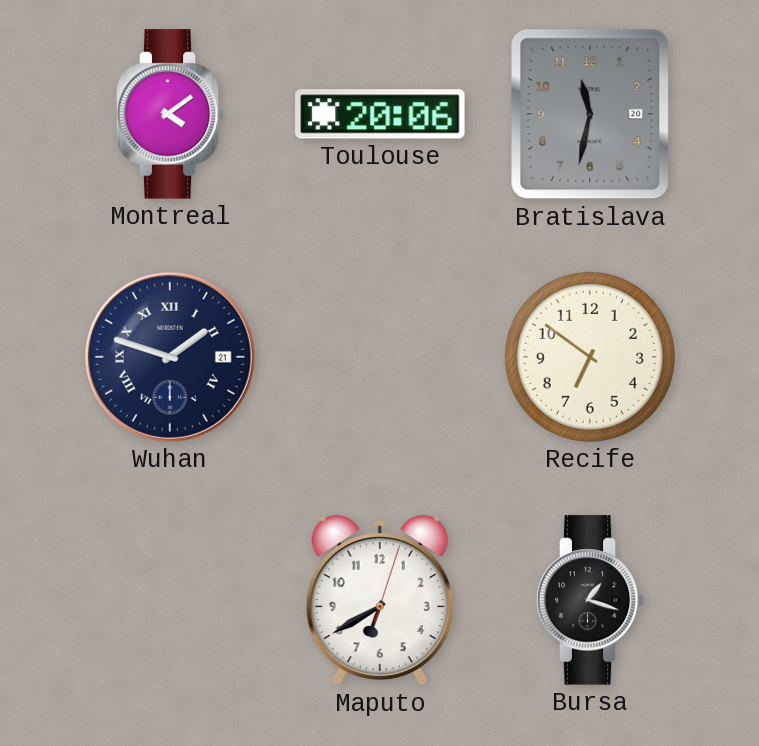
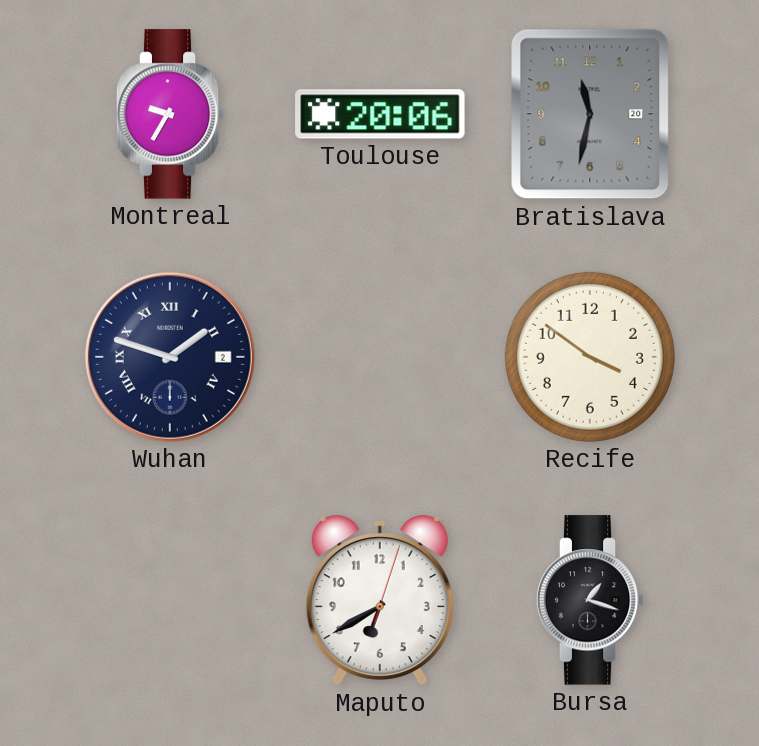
Montreal: 4:09 -> 9:35 (170, 114)
Wuhan date: 21 -> 2 (170, 357)
Recife: 6:51 -> 3:51 (590, 357)
